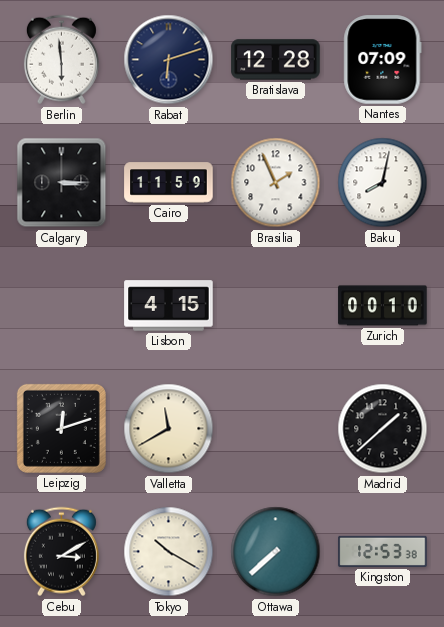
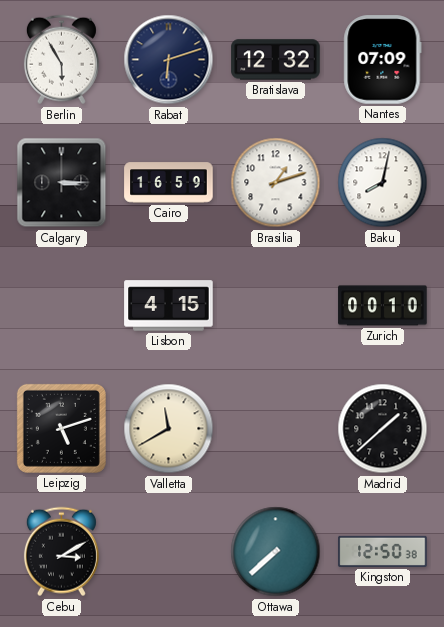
Berlin: 5:59 -> 5:55 (61, 60)
Bratislava: 12:28 -> 12:32 (276, 60)
Cairo: 11:59 -> 16:59 (169, 183)
Brasilia: 1:56 -> 1:12 (276, 183)
Leipzig: 12:12 -> 5:12 (61, 428)
Tokyo: 10:20 -> none (169, 552)
Kingston: 12:53 -> 12:50 (383, 551)
